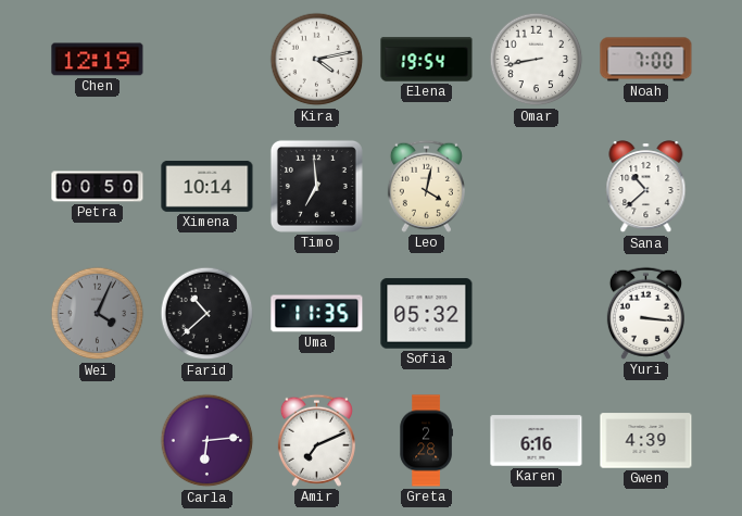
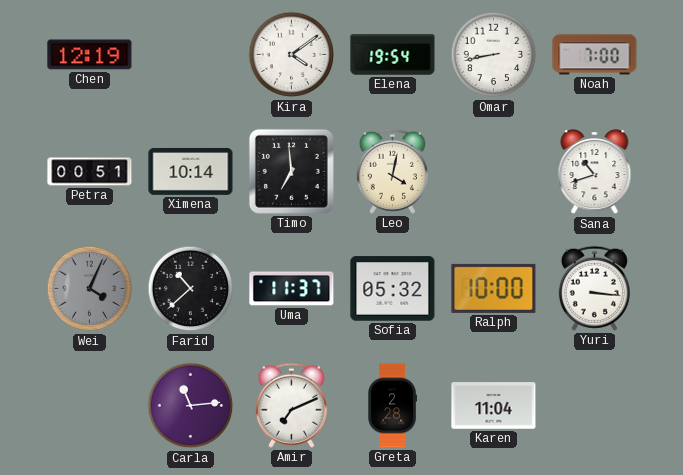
Kira: 4:13 -> 4:09 (292, 55)
Petra: 00:50 -> 00:51 (90, 172)
Sana: 10:38 -> 10:42 (595, 173)
Uma: 11:35 -> 11:37 (292, 289)
Ralph: none -> 10:00 (494, 288)
Carla: 6:14 -> 11:14 (191, 406)
Karen: 6:16 -> 11:04 (494, 406)
Gwen: 4:39 -> none (646, 441)
